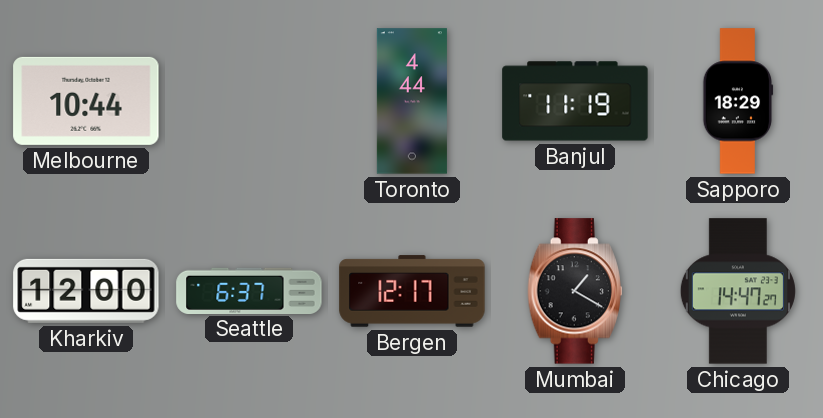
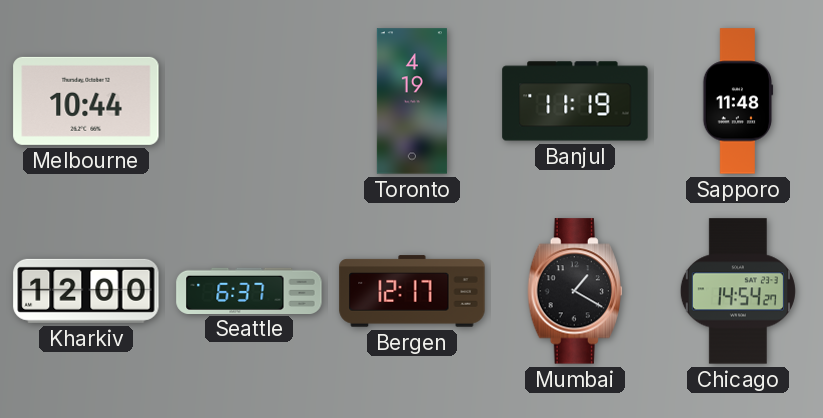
Toronto: 4:44 -> 4:19 (412, 101)
Sapporo: 18:29 -> 11:48 (738, 101)
Chicago: 14:47 -> 14:54 (738, 291)
